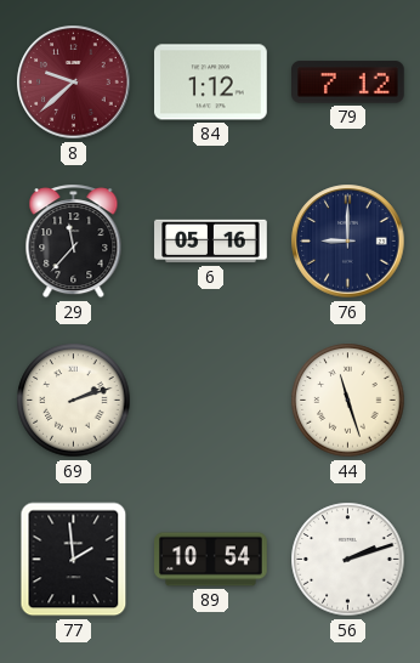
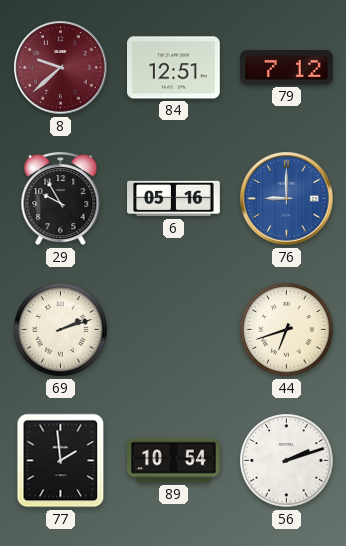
84: 1:12 -> 12:51 (174, 68)
29: 11:37 -> 9:55 (61, 199)
76 dial: navy -> blue (287, 199)
44: 11:27 -> 6:42 (287, 330)
